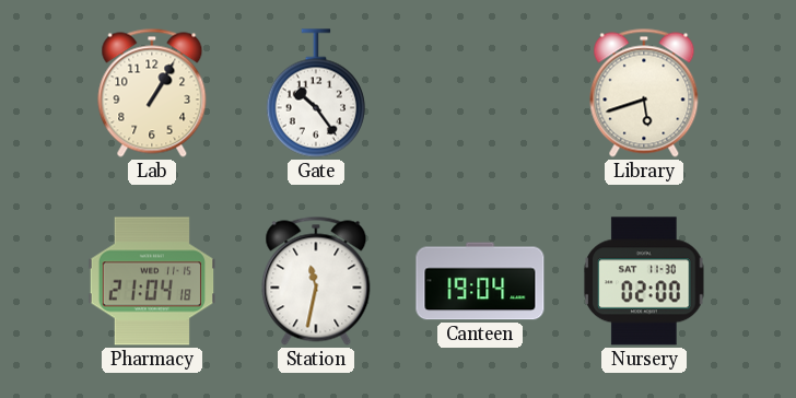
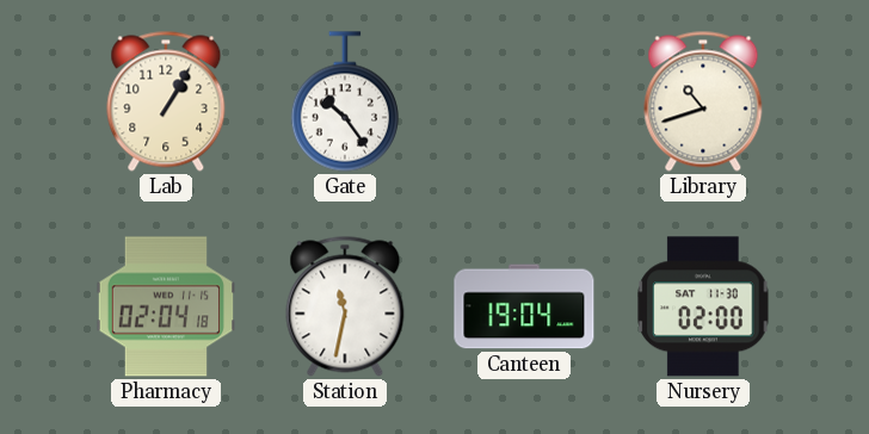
Library: 5:42 -> 10:42 (703, 101)
Pharmacy: 21:04 -> 02:04 (165, 306)
